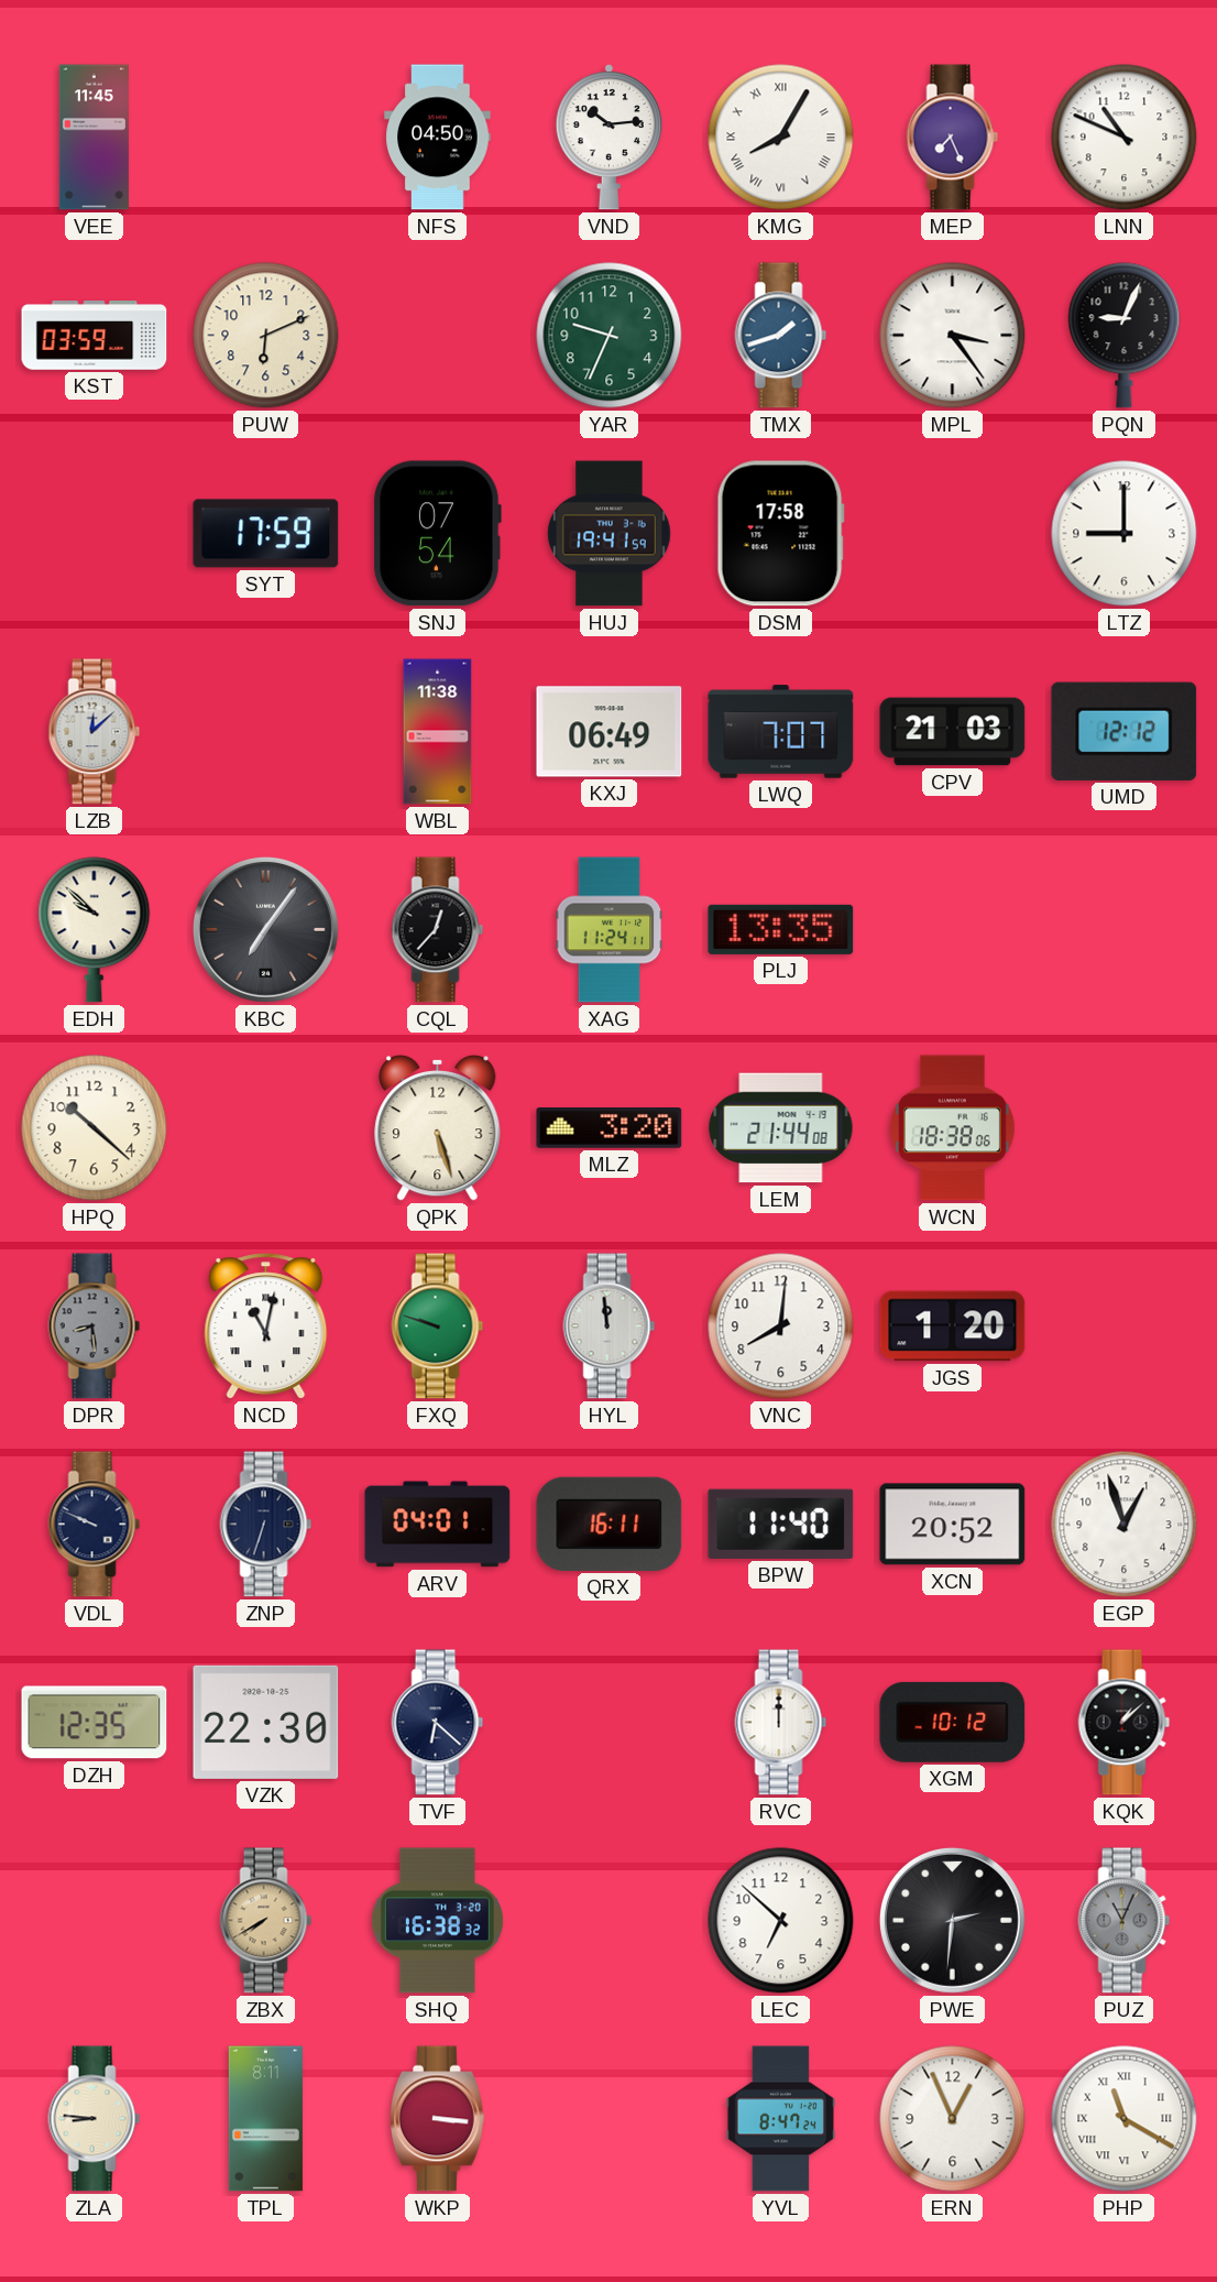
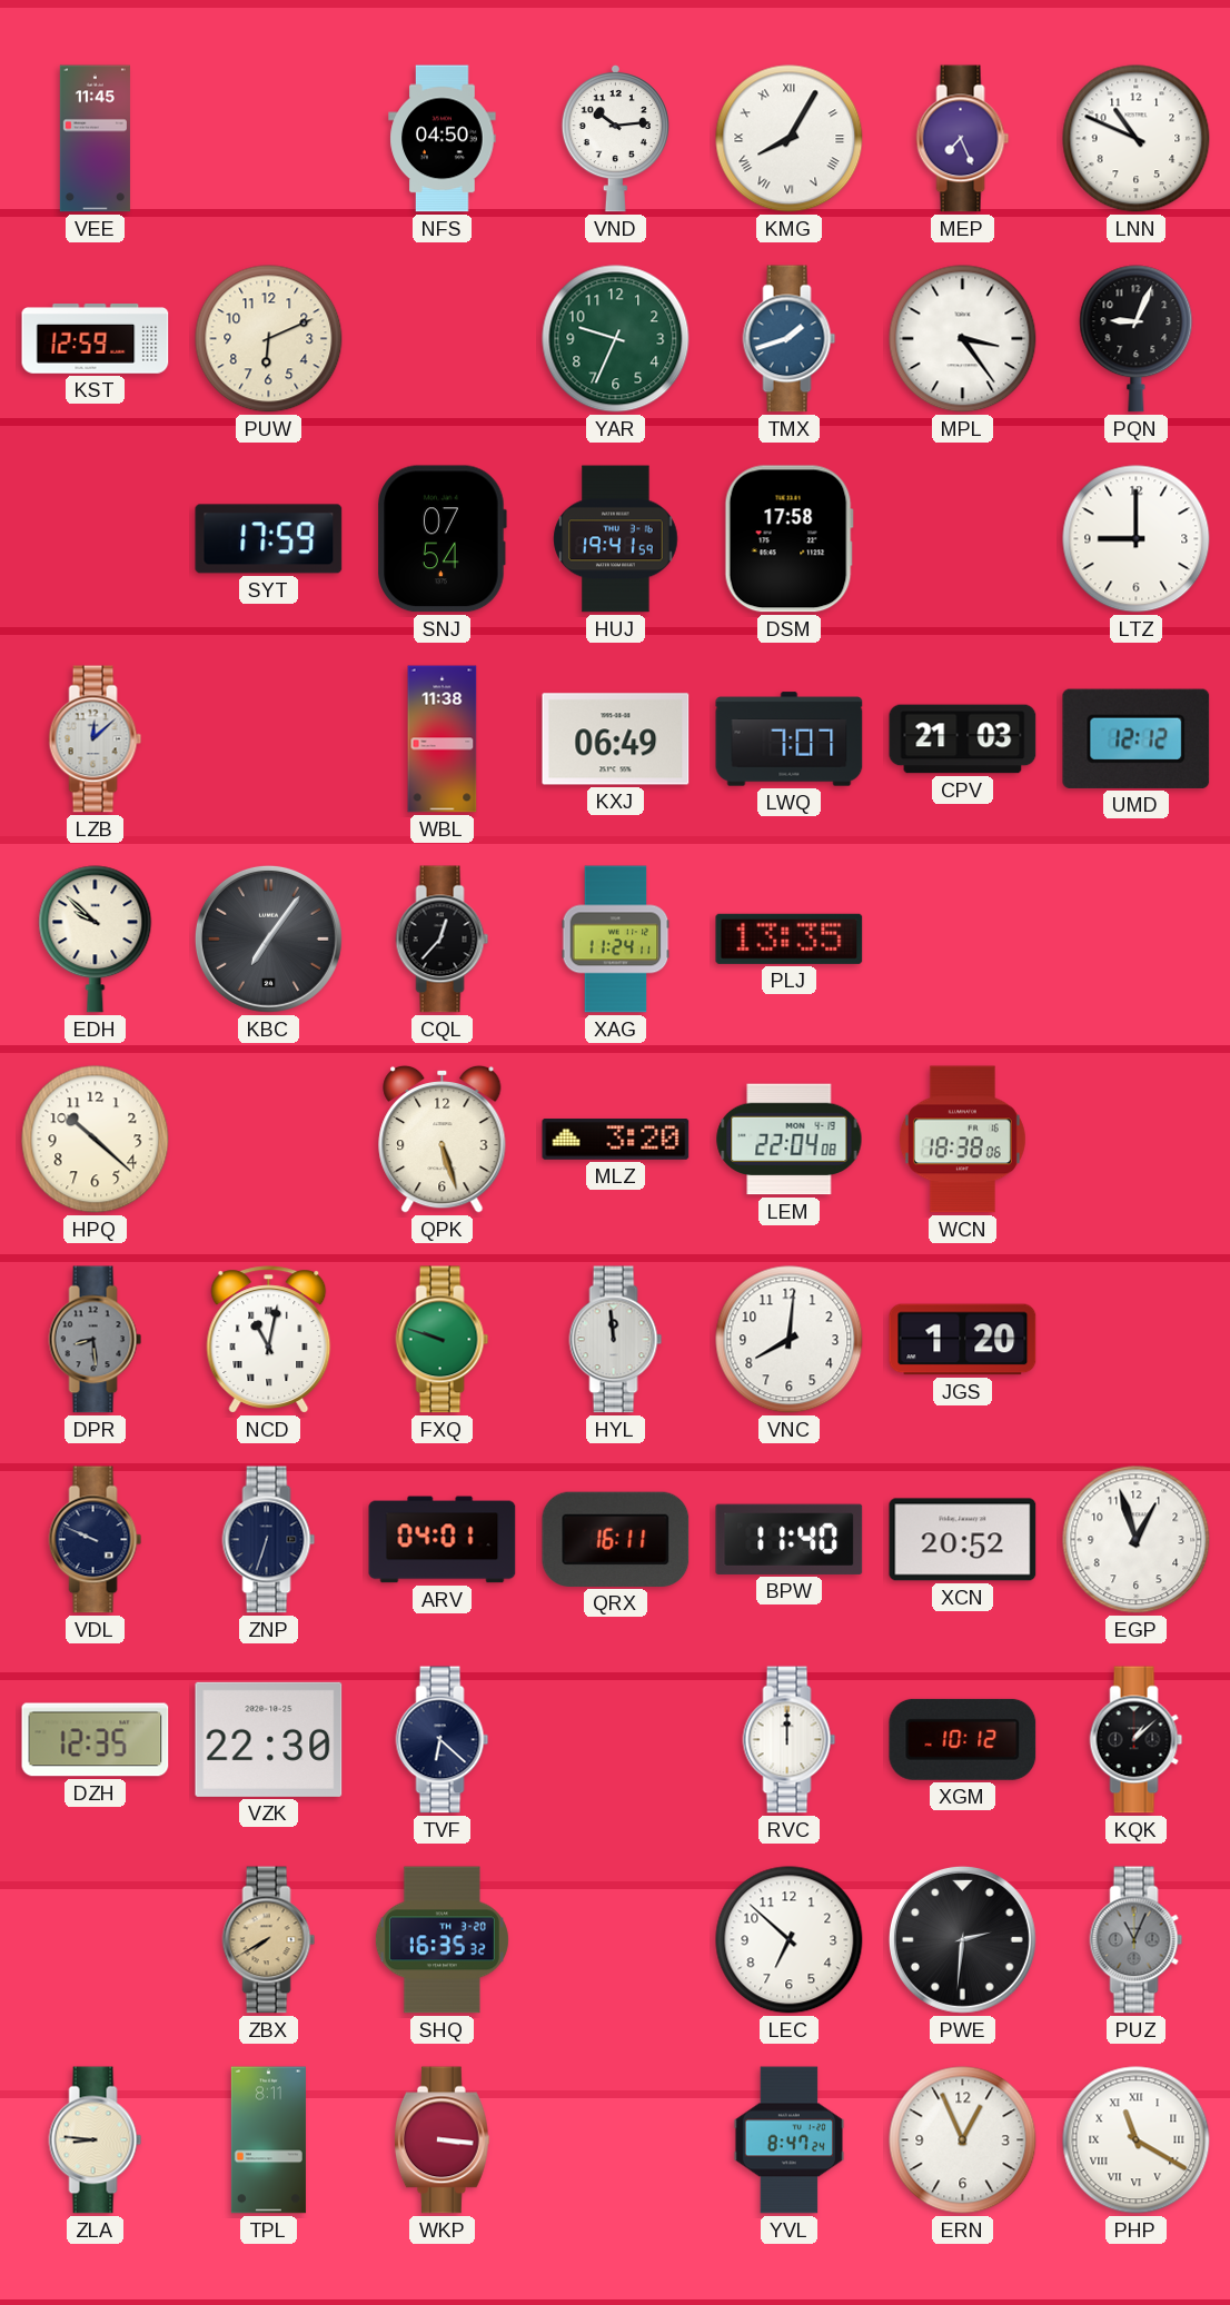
KST: 03:59 -> 12:59 (96, 339)
LEM: 21:44 -> 22:04 (790, 1140)
SHQ: 16:38 -> 16:35 (442, 1940)
